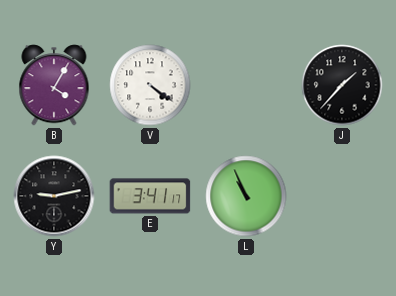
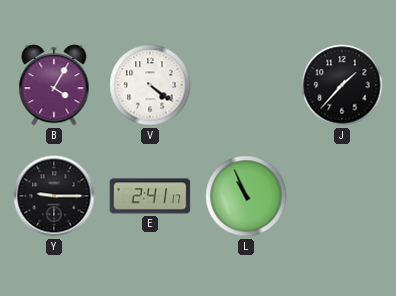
Y: 9:13 -> 9:15 (54, 196)
E: 3:41 -> 2:41 (150, 196)
